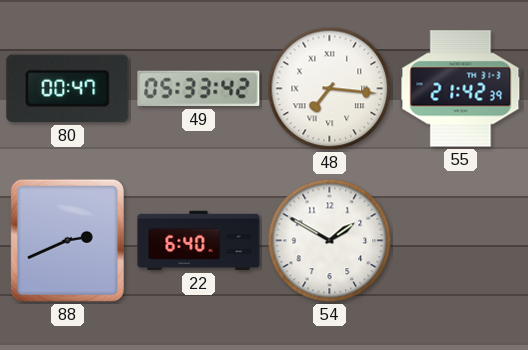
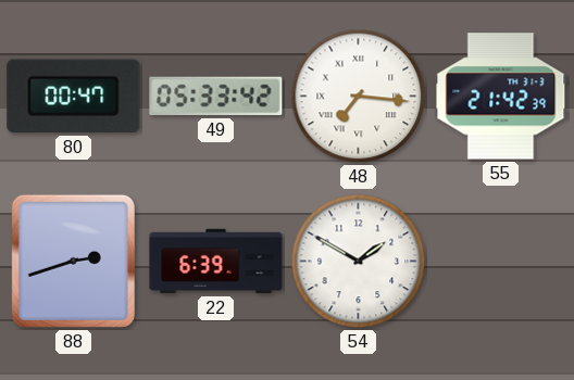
88: 2:41 -> 2:42 (73, 261)
22: 6:40 -> 6:39 (216, 262)
